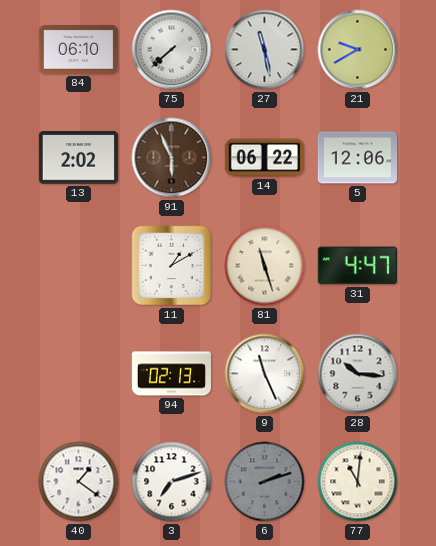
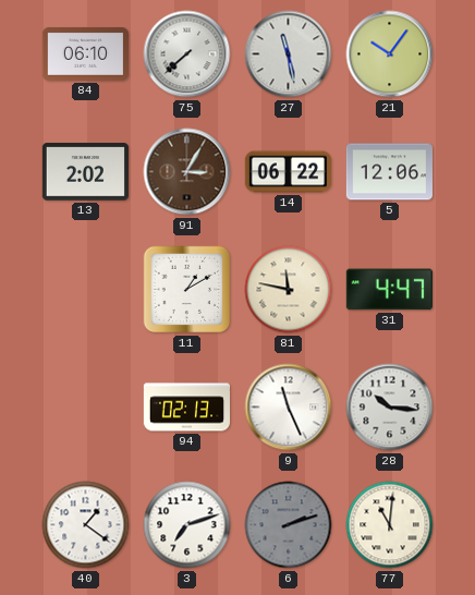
21: 9:40 -> 10:06 (390, 54)
91: 5:56 -> 3:05 (187, 172)
81: 11:27 -> 11:47 (289, 290)
